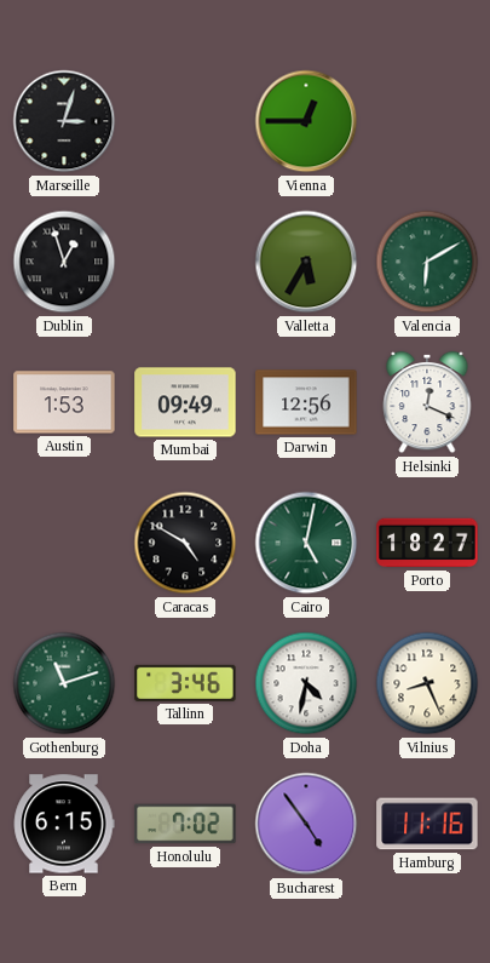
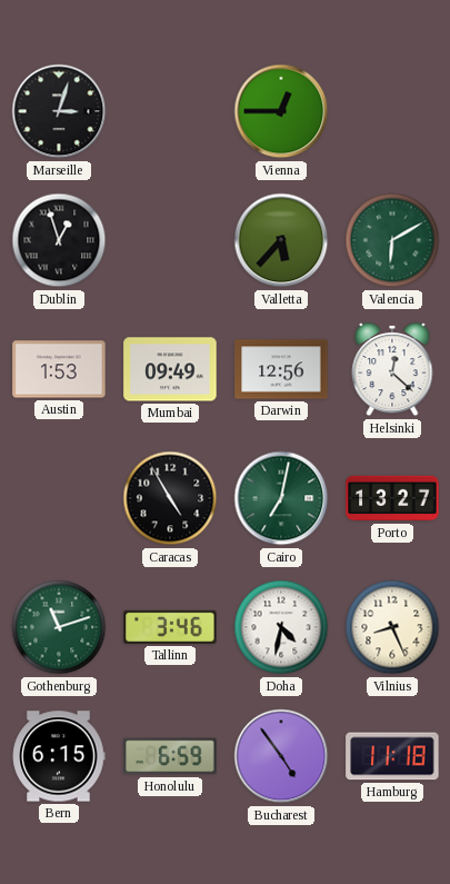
Valletta: 5:35 -> 5:37 (281, 240)
Helsinki: 12:19 -> 12:22 (392, 369)
Caracas: 4:50 -> 4:55 (170, 498)
Cairo: 5:02 -> 7:02 (281, 498)
Porto: 18:27 -> 13:27 (392, 498)
Honolulu: 7:02 -> 6:59 (170, 756)
Hamburg: 11:16 -> 11:18 (392, 756)
